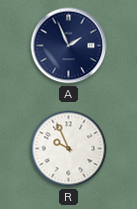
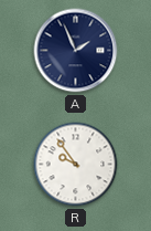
R: 9:56 -> 9:54 (76, 165)
